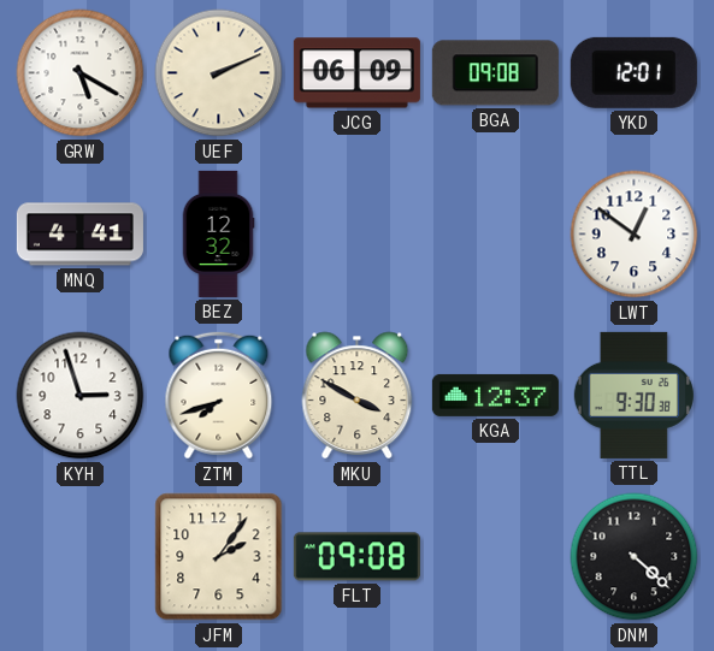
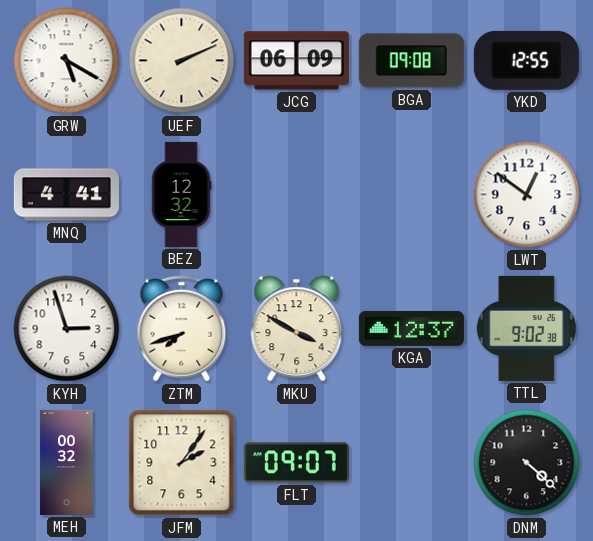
YKD: 12:01 -> 12:55 (526, 60)
TTL: 9:30 -> 9:02 (526, 328)
MEH: none -> 00:32 (67, 462)
FLT: 09:08 -> 09:07 (296, 463)
